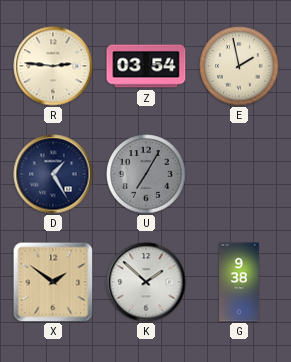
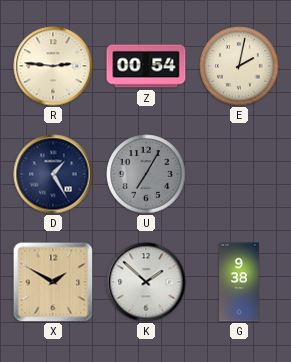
Z: 03:54 -> 00:54 (146, 66)
E: 1:58 -> 2:02 (239, 66)
X: 1:51 -> 1:50 (53, 282)
